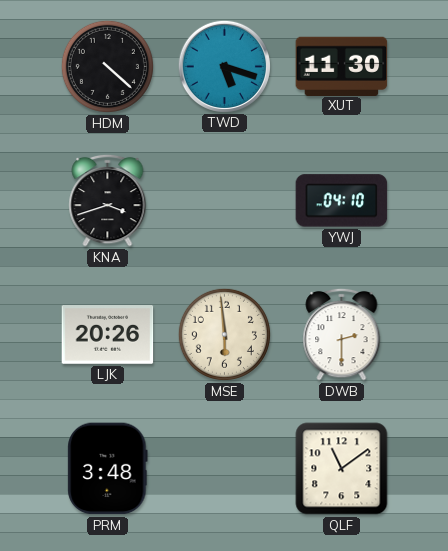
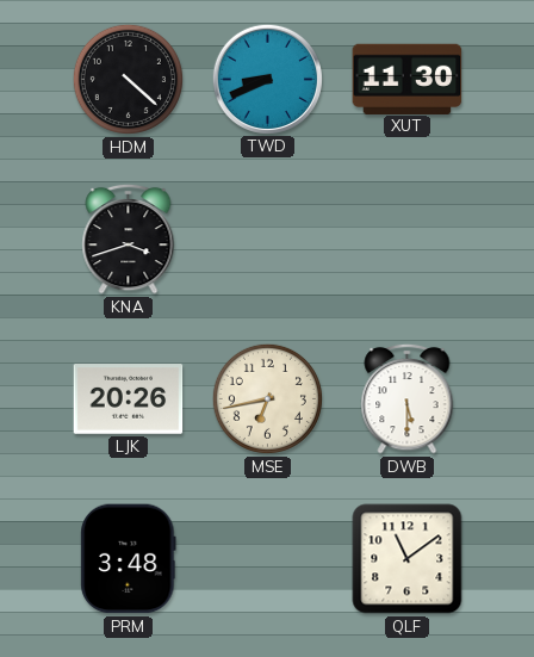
TWD: 5:18 -> 8:41 (267, 79)
YWJ: 04:10 -> none (342, 201)
MSE: 5:59 -> 6:43 (267, 398)
DWB: 2:30 -> 5:30 (408, 398)
